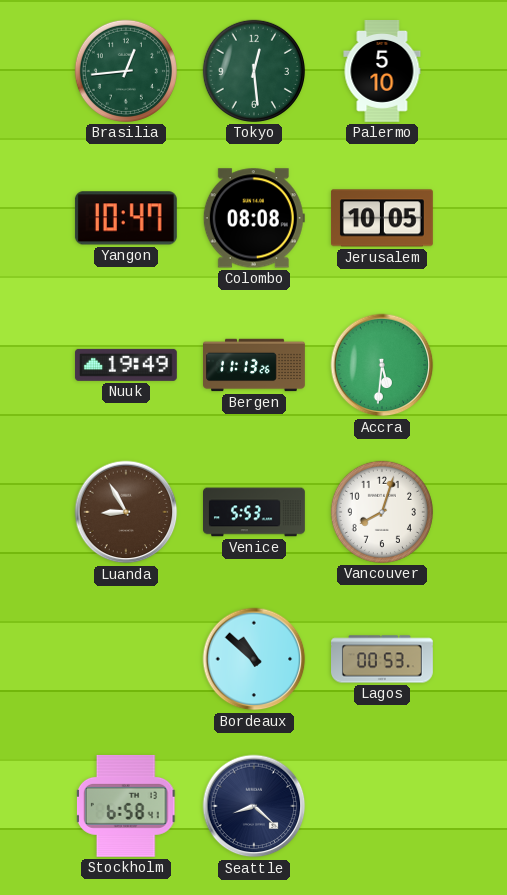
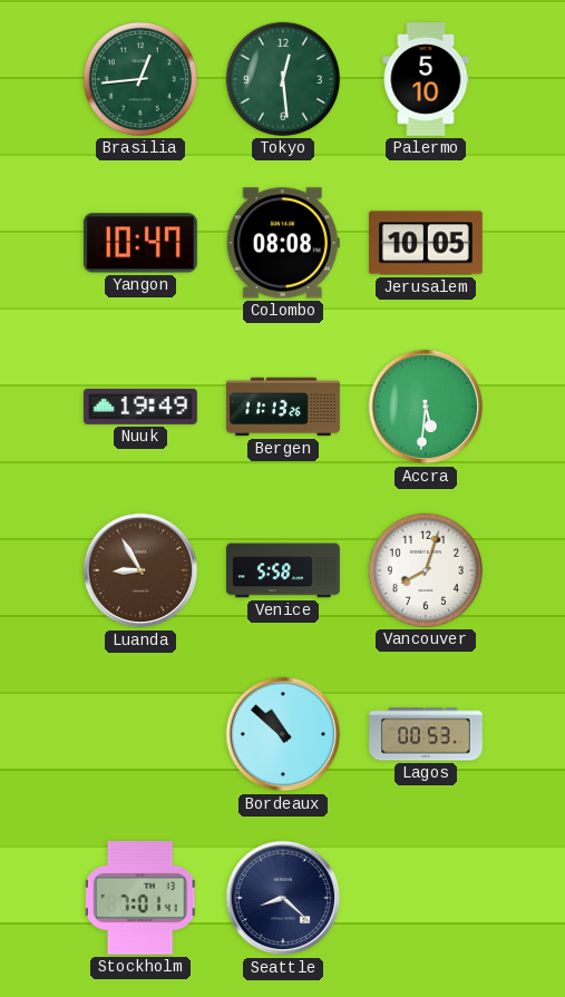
Venice: 5:53 -> 5:58 (284, 570)
Stockholm: 6:58 -> 7:01 (140, 898)
